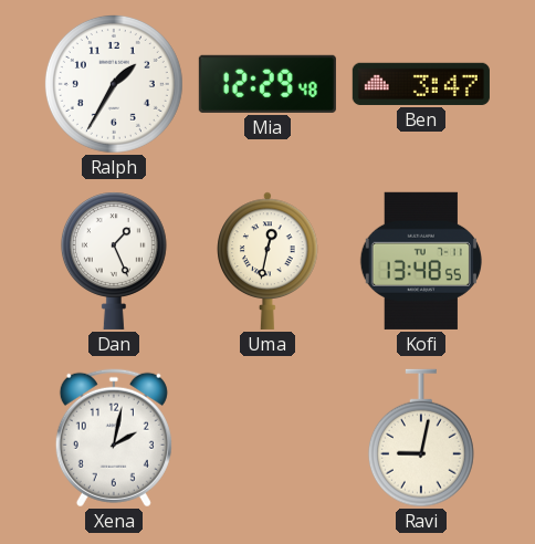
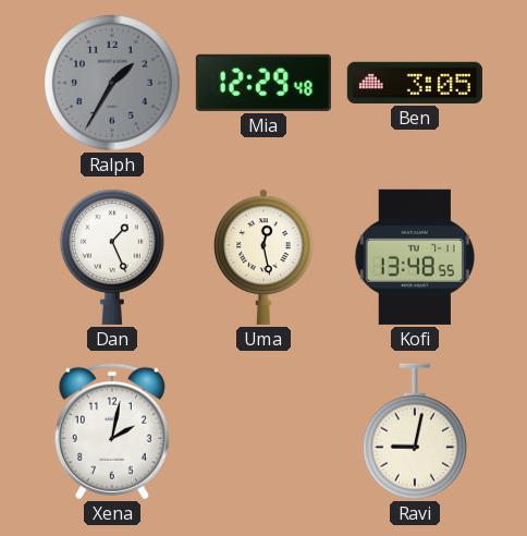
Ralph dial: white -> grey (112, 83)
Ben: 3:47 -> 3:05 (415, 83)
Uma: 12:32 -> 12:28 (263, 257)
